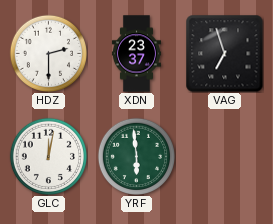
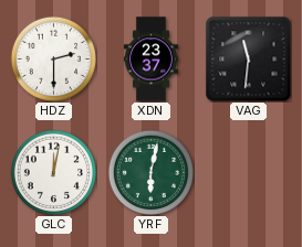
VAG: 6:57 -> 11:31 (248, 58)
YRF: 5:59 -> 6:02 (150, 172)
